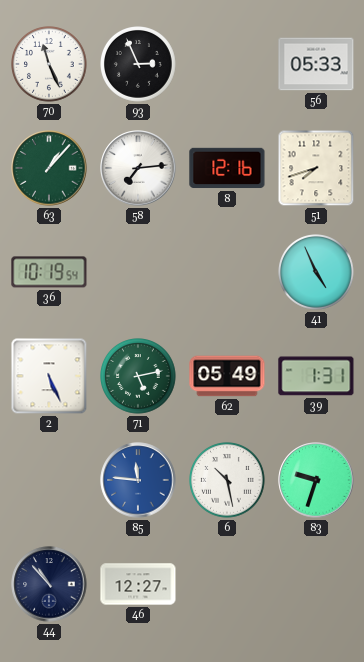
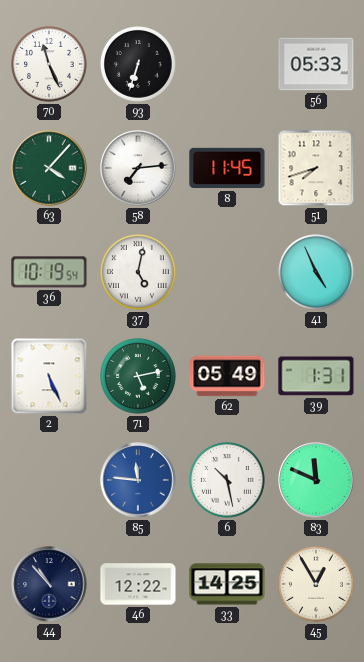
93: 2:56 -> 6:33 (139, 65)
63: 1:07 -> 4:07 (49, 168)
8: 12:16 -> 11:45 (227, 168)
37: none -> 5:02 (139, 273)
83: 9:33 -> 11:49 (316, 480)
46: 12:27 -> 12:22 (138, 584)
33: none -> 14:25 (227, 584)
45: none -> 12:55 (317, 585)
